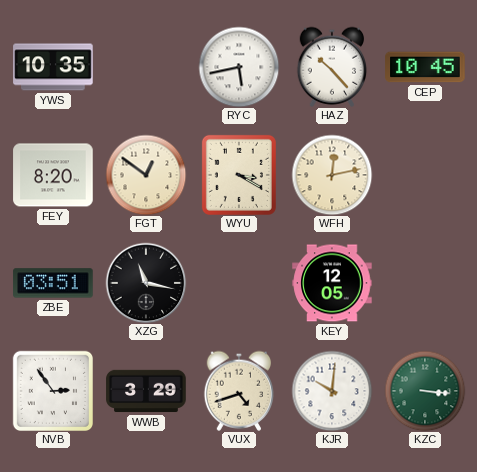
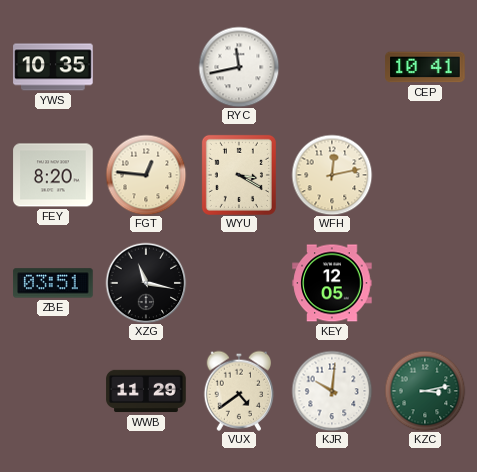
RYC: 5:43 -> 11:43 (239, 67)
HAZ: 10:23 -> none (332, 67)
CEP: 10:45 -> 10:41 (425, 67)
FGT: 12:51 -> 12:46 (146, 175)
NVB: 2:54 -> none (52, 390)
WWB: 3:29 -> 11:29 (146, 391)
VUX: 4:42 -> 4:39 (239, 391)
KZC: 3:16 -> 3:13 (425, 391)
